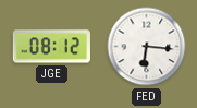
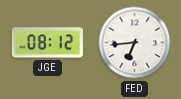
FED: 6:16 -> 6:44 (135, 43)
